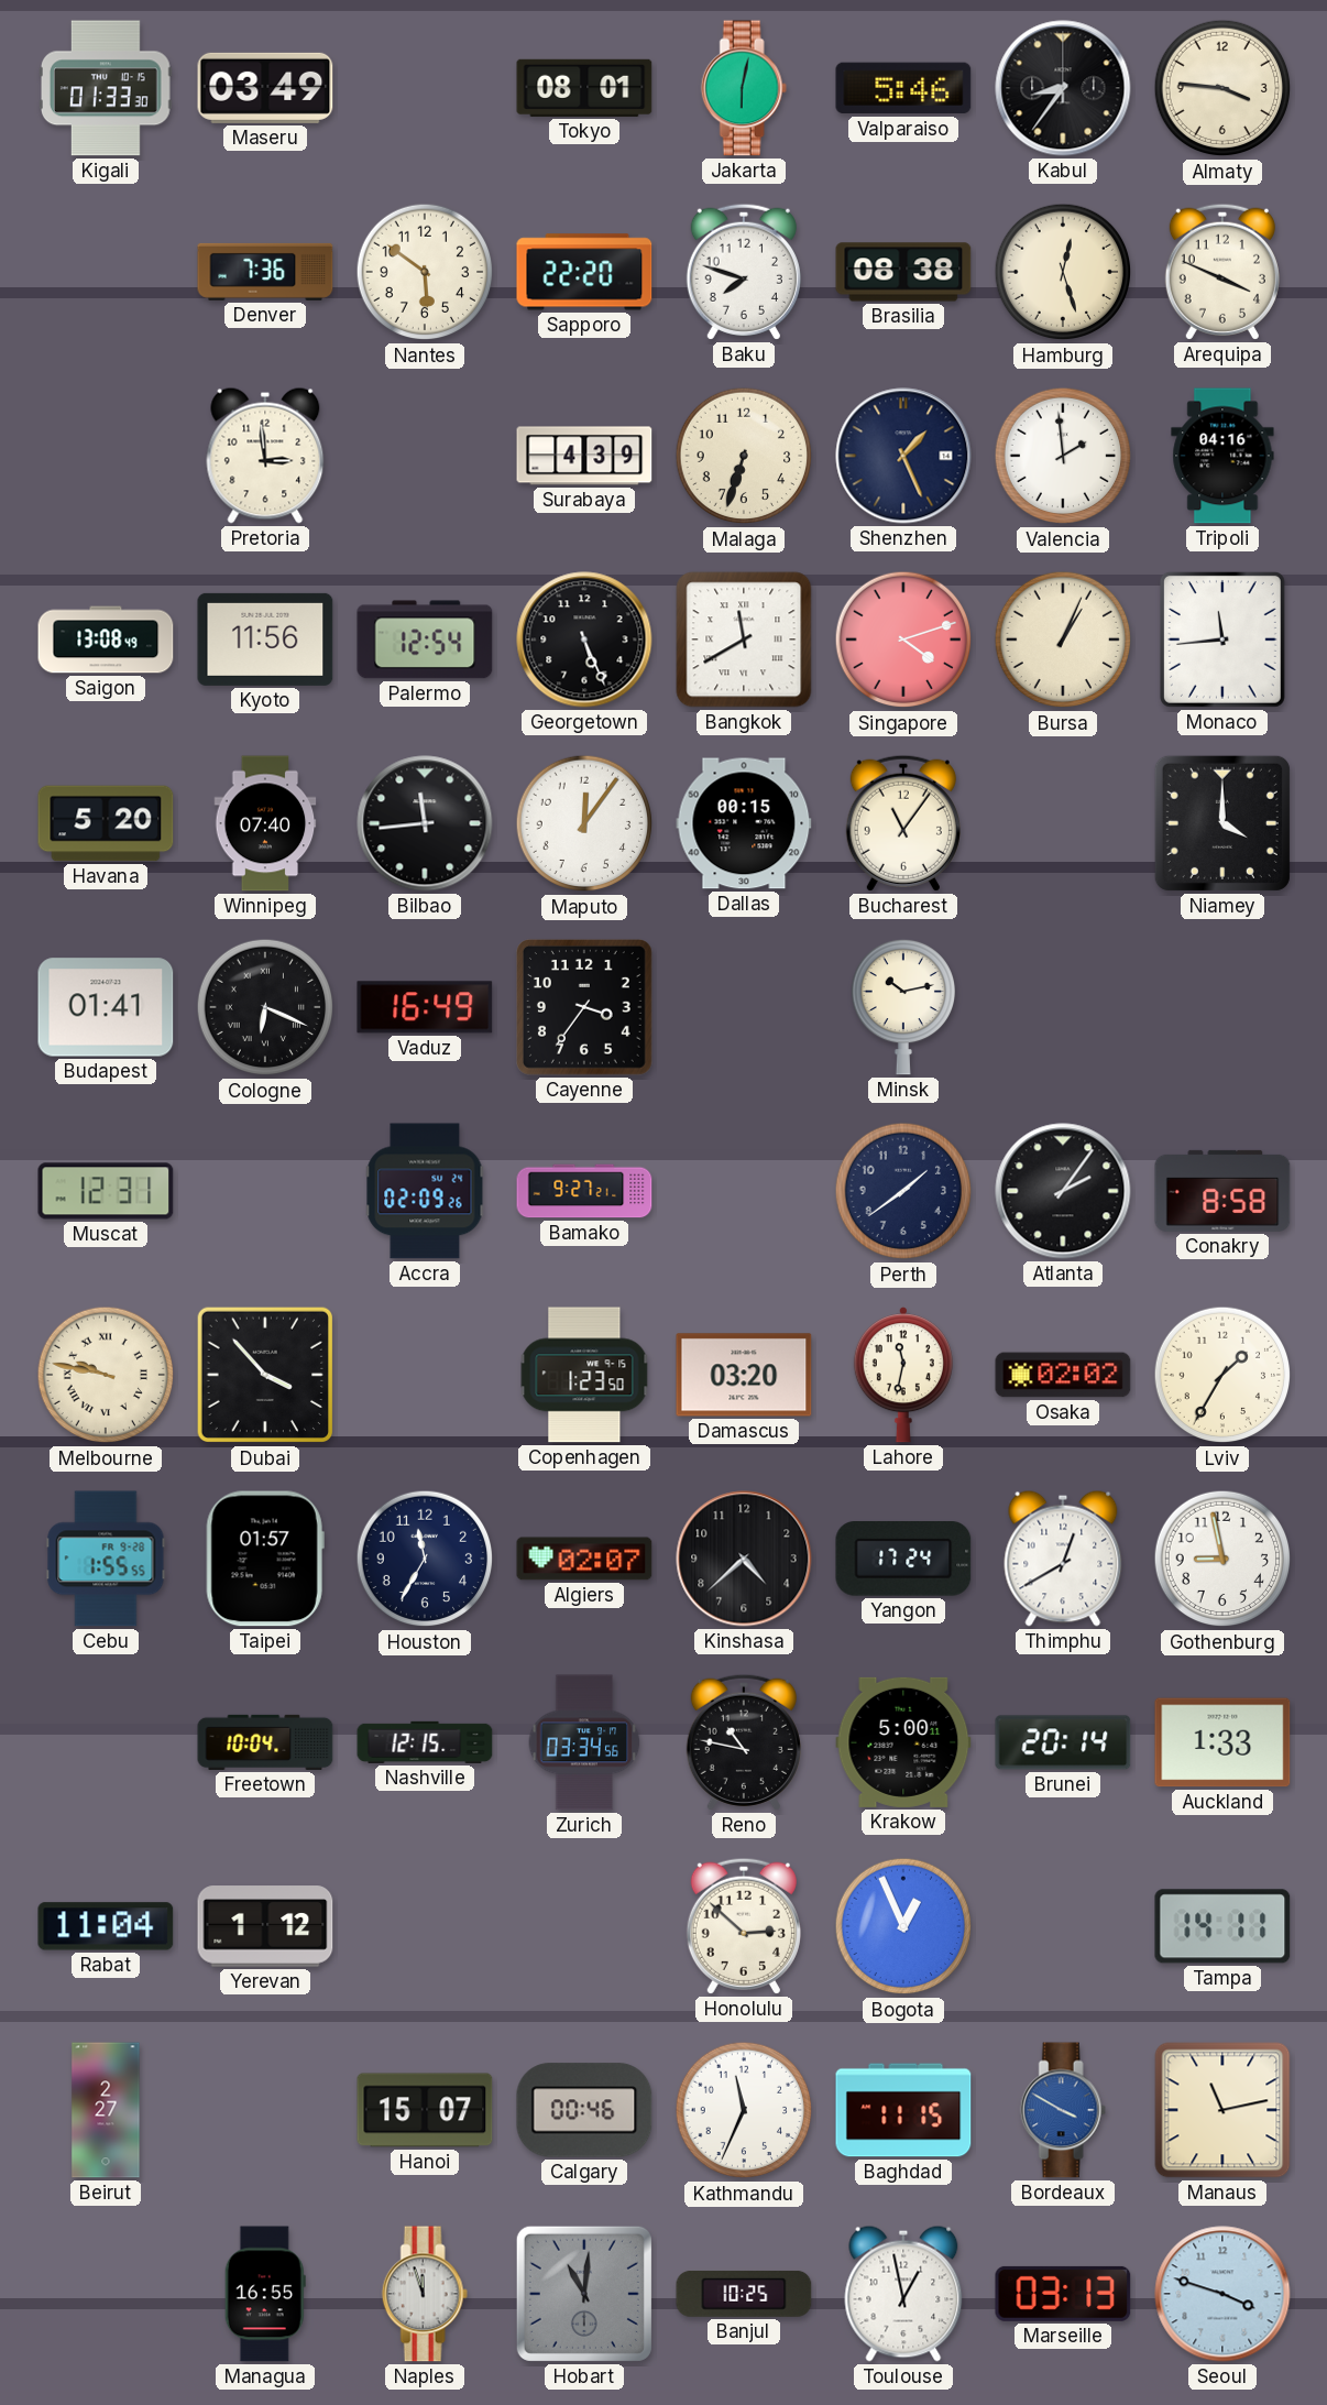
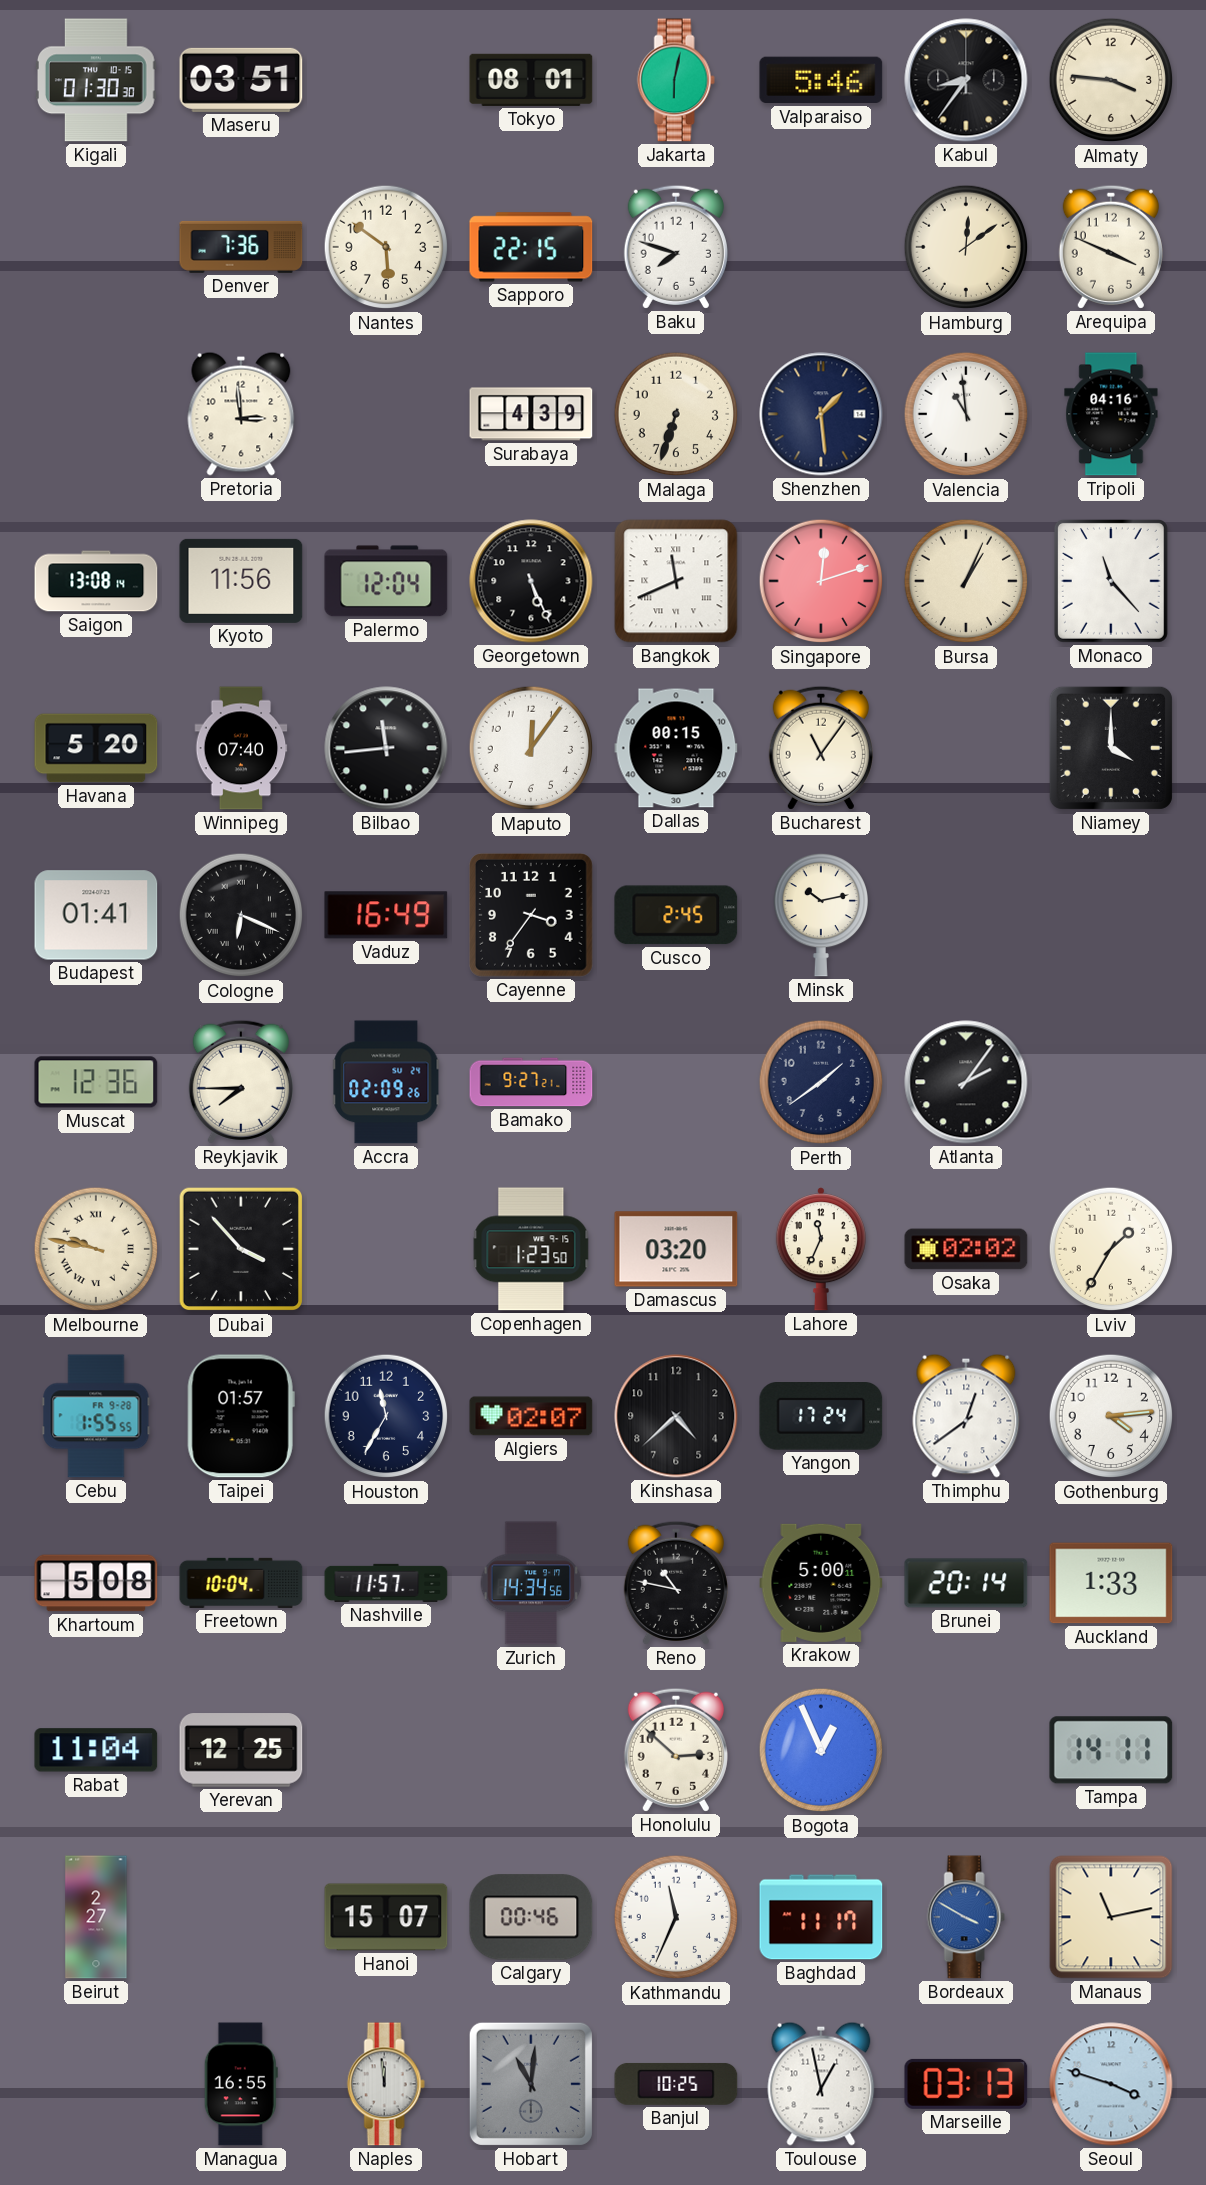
Kigali: 01:33 -> 01:30 (96, 80)
Maseru: 03:49 -> 03:51 (241, 80)
Sapporo: 22:20 -> 22:15 (531, 247)
Brasilia: 08:38 -> none (903, 272)
Hamburg: 12:27 -> 12:09 (966, 247)
Shenzhen: 1:26 -> 1:29 (821, 414)
Valencia: 1:59 -> 10:59 (966, 414)
Saigon: 13:08:49 -> 13:08:14 (96, 581)
Palermo: 12:54 -> 12:04 (386, 581)
Bangkok: 11:40 -> 11:41 (676, 581)
Singapore: 4:12 -> 12:12 (821, 581)
Monaco: 11:44 -> 11:23 (1111, 581)
Cusco: none -> 2:45 (676, 915)
Muscat: 12:31 -> 12:36 (96, 1082)
Reykjavik: none -> 7:45 (241, 1082)
Conakry: 8:58 -> none (1222, 1191)
Lahore: 11:32 -> 11:34 (821, 1249)
Thimphu: 12:40 -> 12:39 (966, 1416)
Gothenburg: 8:58 -> 4:14 (1111, 1416)
Khartoum: none -> 5:08 (96, 1583)
Nashville: 12:15 -> 11:57 (386, 1583)
Zurich: 03:34 -> 14:34 (531, 1583)
Yerevan: 1:12 -> 12:25 (241, 1750)
Baghdad: 11:15 -> 11:17 (821, 1917)
Naples: 11:57 -> 11:59 (386, 2084)
